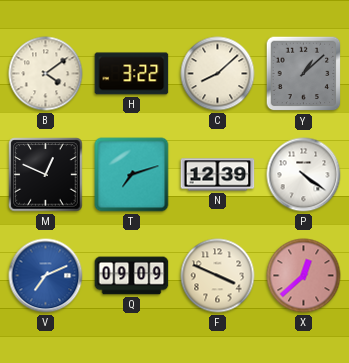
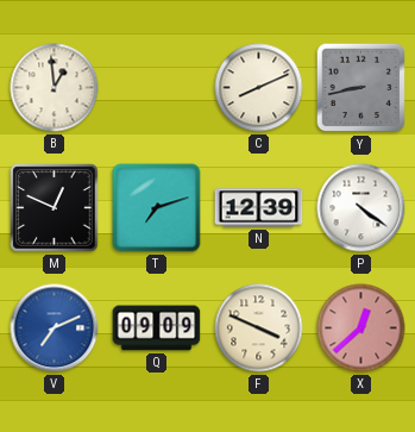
B: 4:09 -> 12:59 (55, 88)
H: 3:22 -> none (132, 74)
C: 8:08 -> 8:11 (259, 88)
Y: 1:08 -> 8:43 (361, 88)
